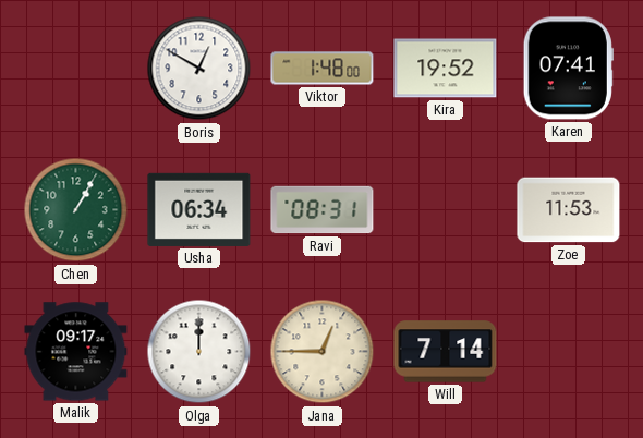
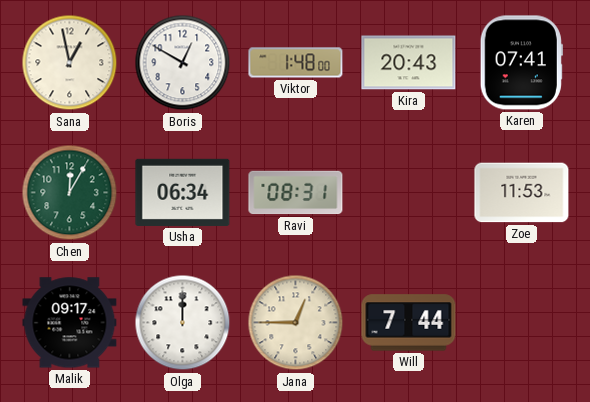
Sana: none -> 12:58 (70, 63)
Kira: 19:52 -> 20:43 (409, 63)
Chen: 1:05 -> 12:05 (70, 193)
Will: 7:14 -> 7:44 (409, 323)
